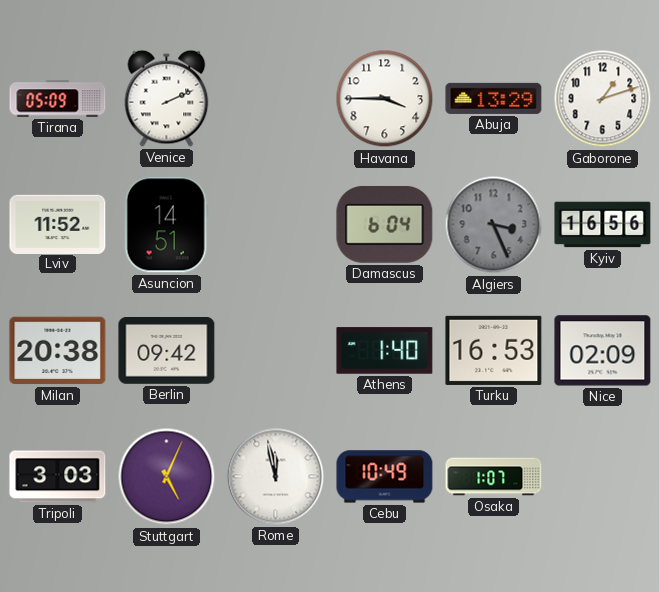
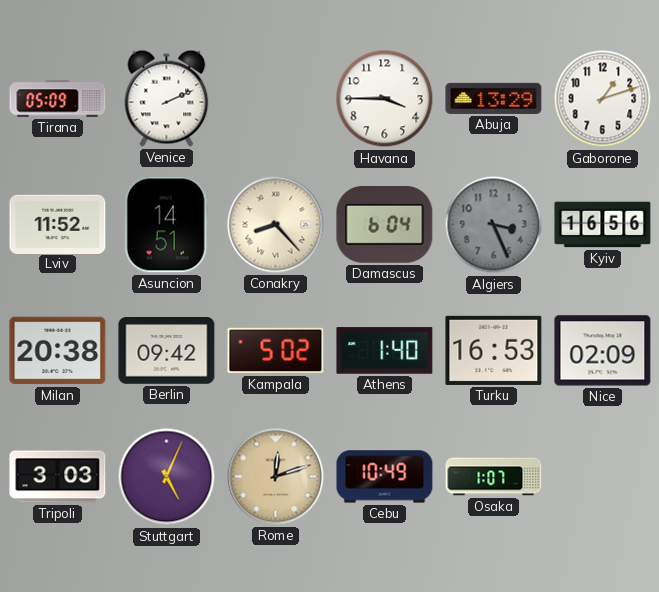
Conakry: none -> 8:23 (276, 225)
Kampala: none -> 5:02 (276, 351)
Rome: 11:58 -> 12:12 (276, 477)
Rome dial: white -> champagne (276, 477)
